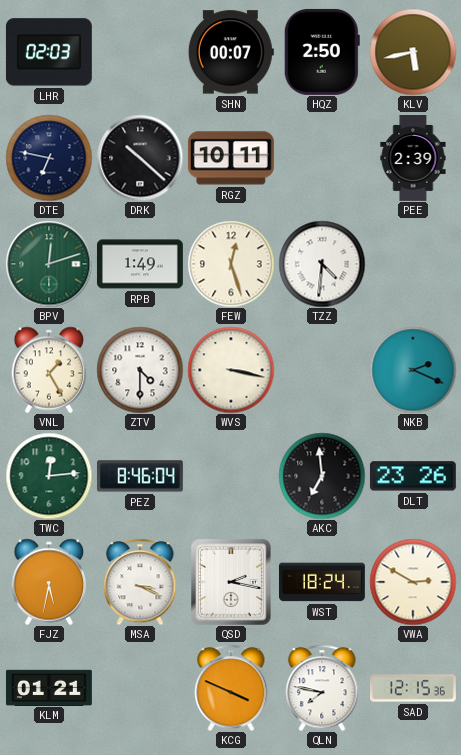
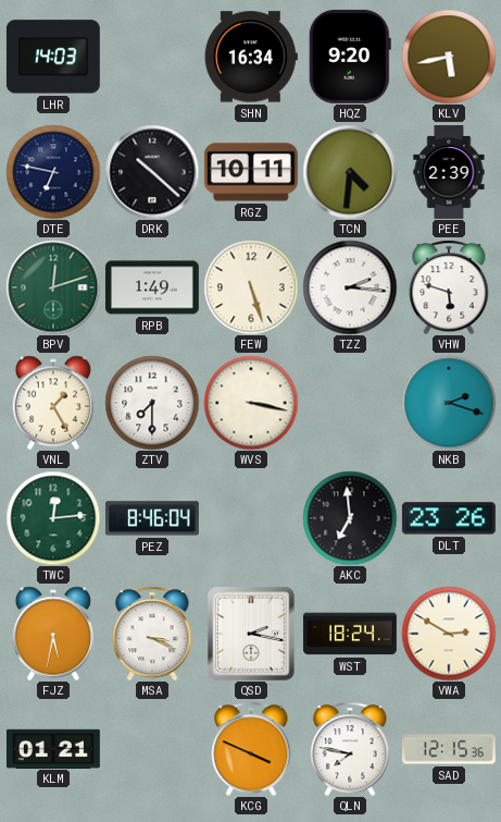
LHR: 02:03 -> 14:03 (53, 57)
SHN: 00:07 -> 16:34 (251, 57)
HQZ: 2:50 -> 9:20 (350, 57)
TCN: none -> 4:31 (350, 172)
FEW: 12:27 -> 5:27 (251, 287)
TZZ: 4:31 -> 2:16 (350, 287)
VHW: none -> 5:48 (449, 287)
ZTV: 4:30 -> 7:30 (152, 403)
NKB: 2:19 -> 2:18 (449, 403)
